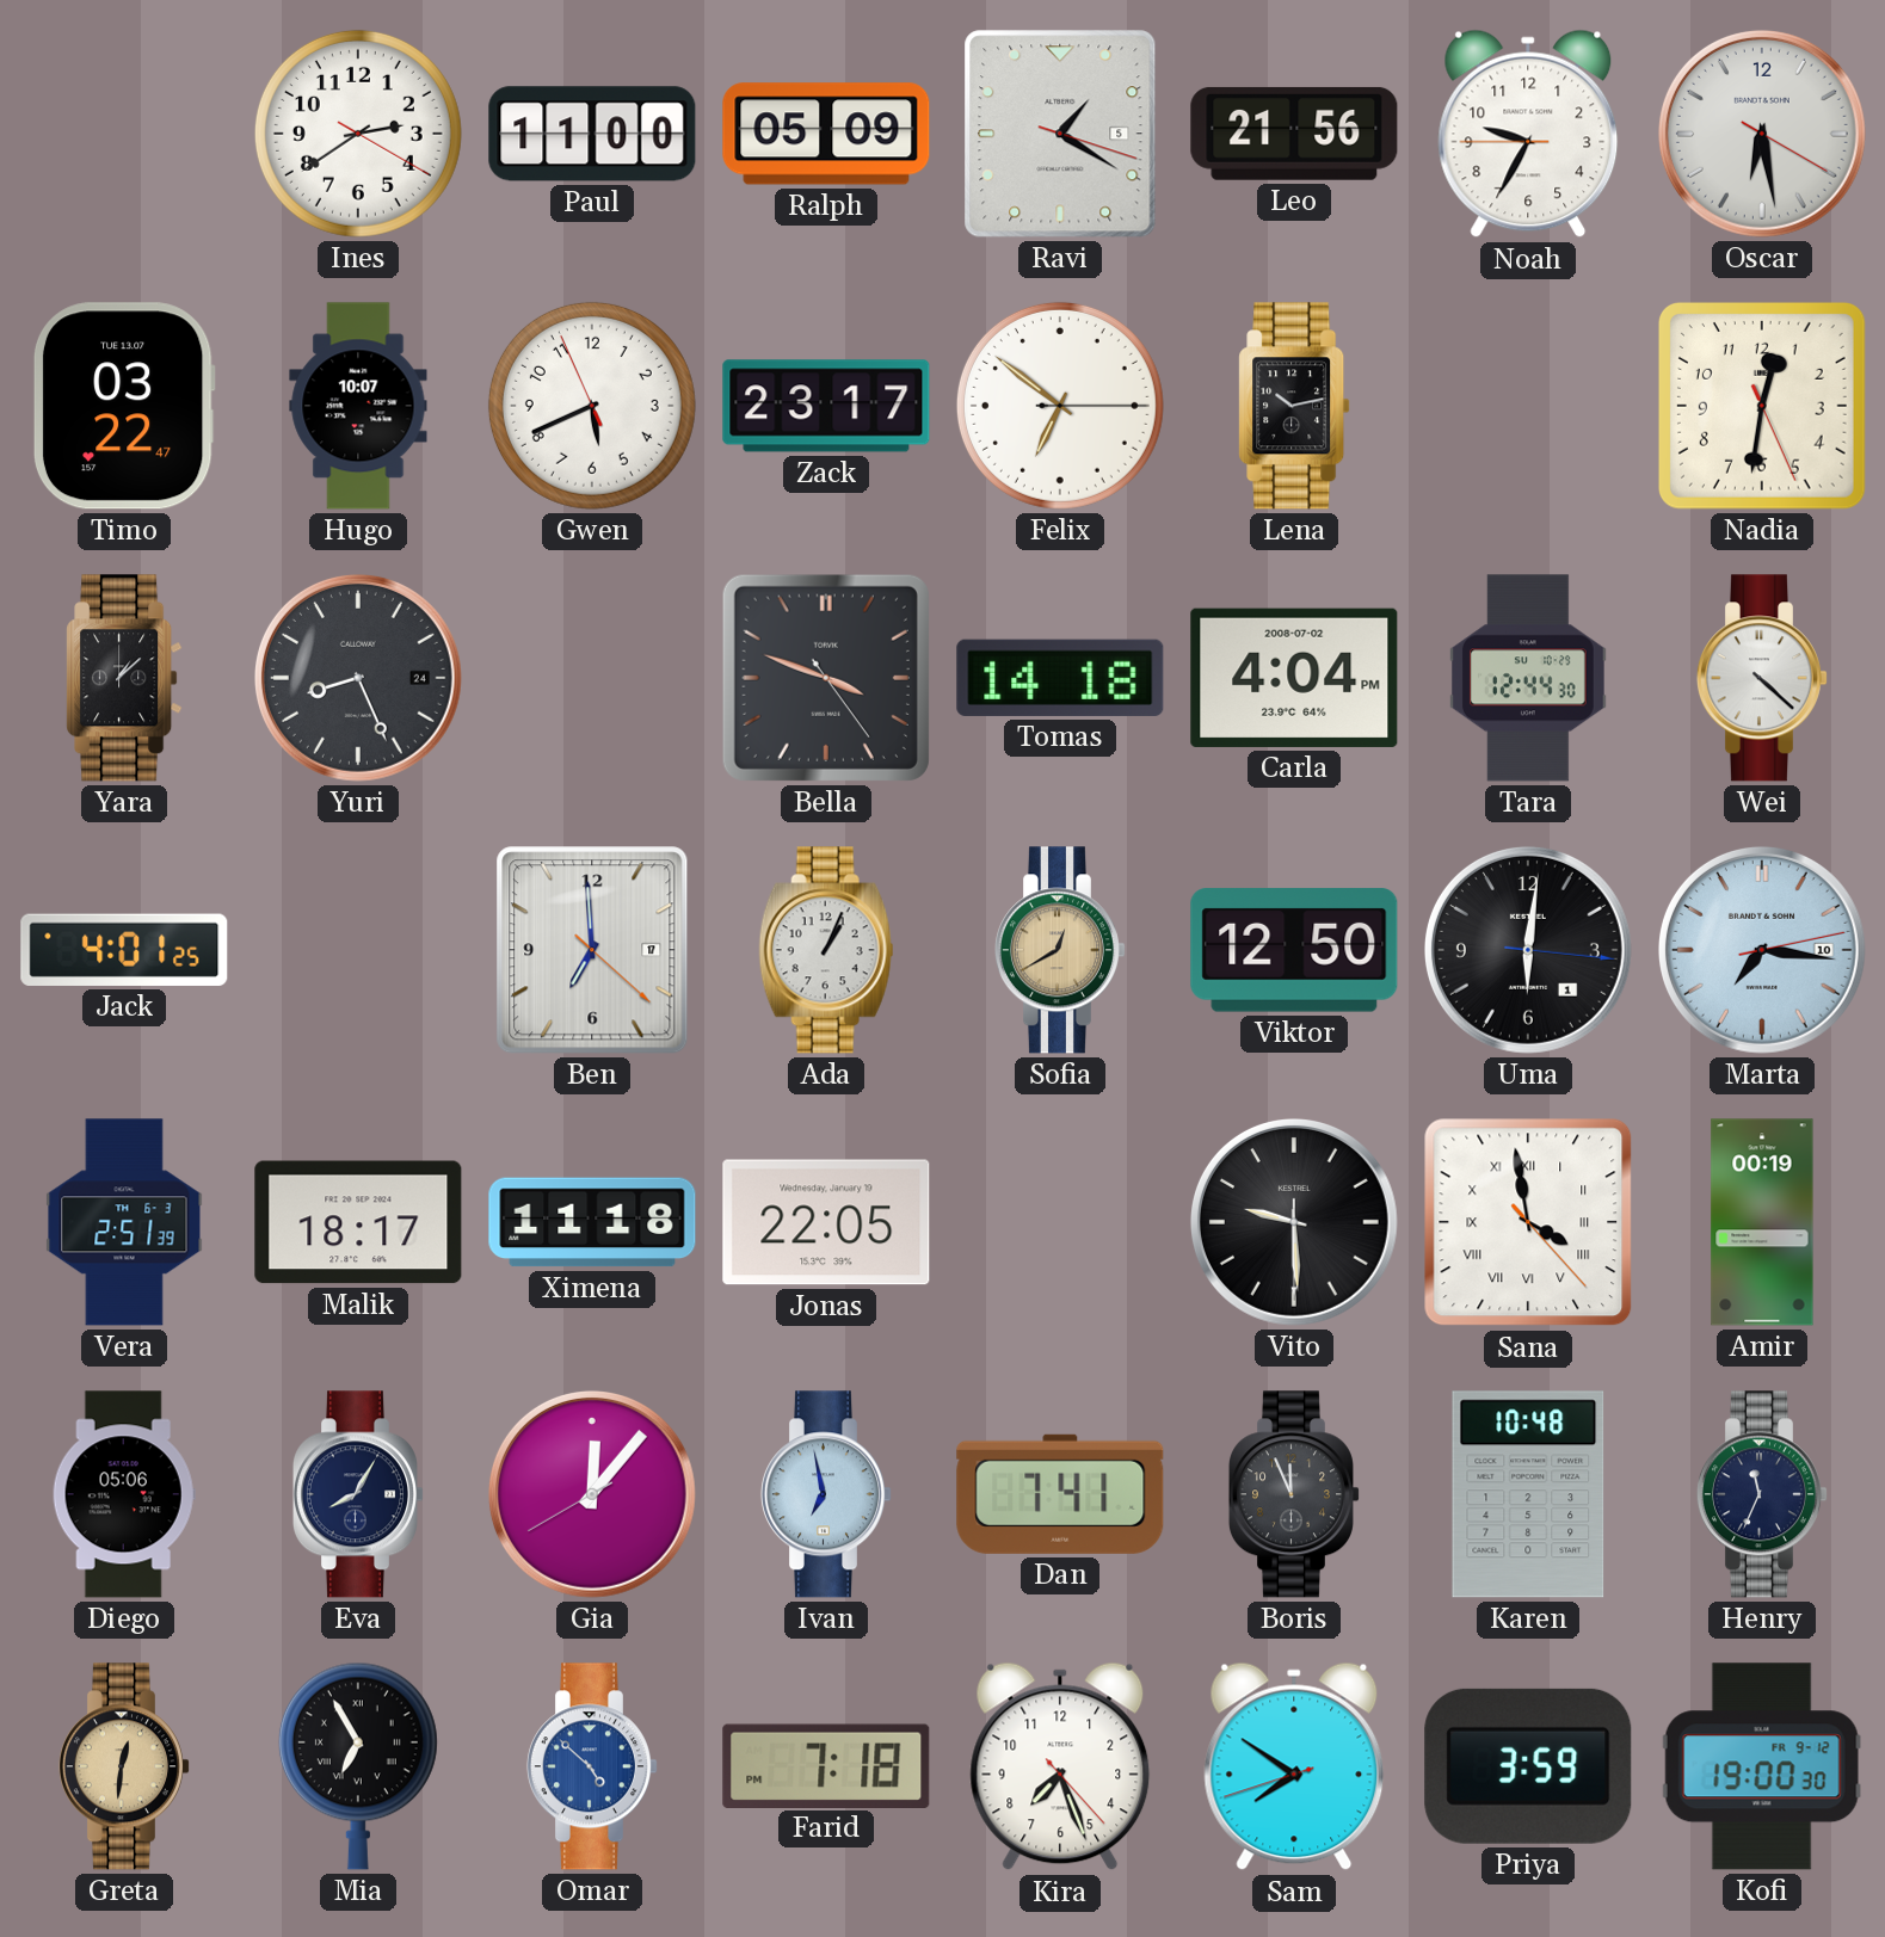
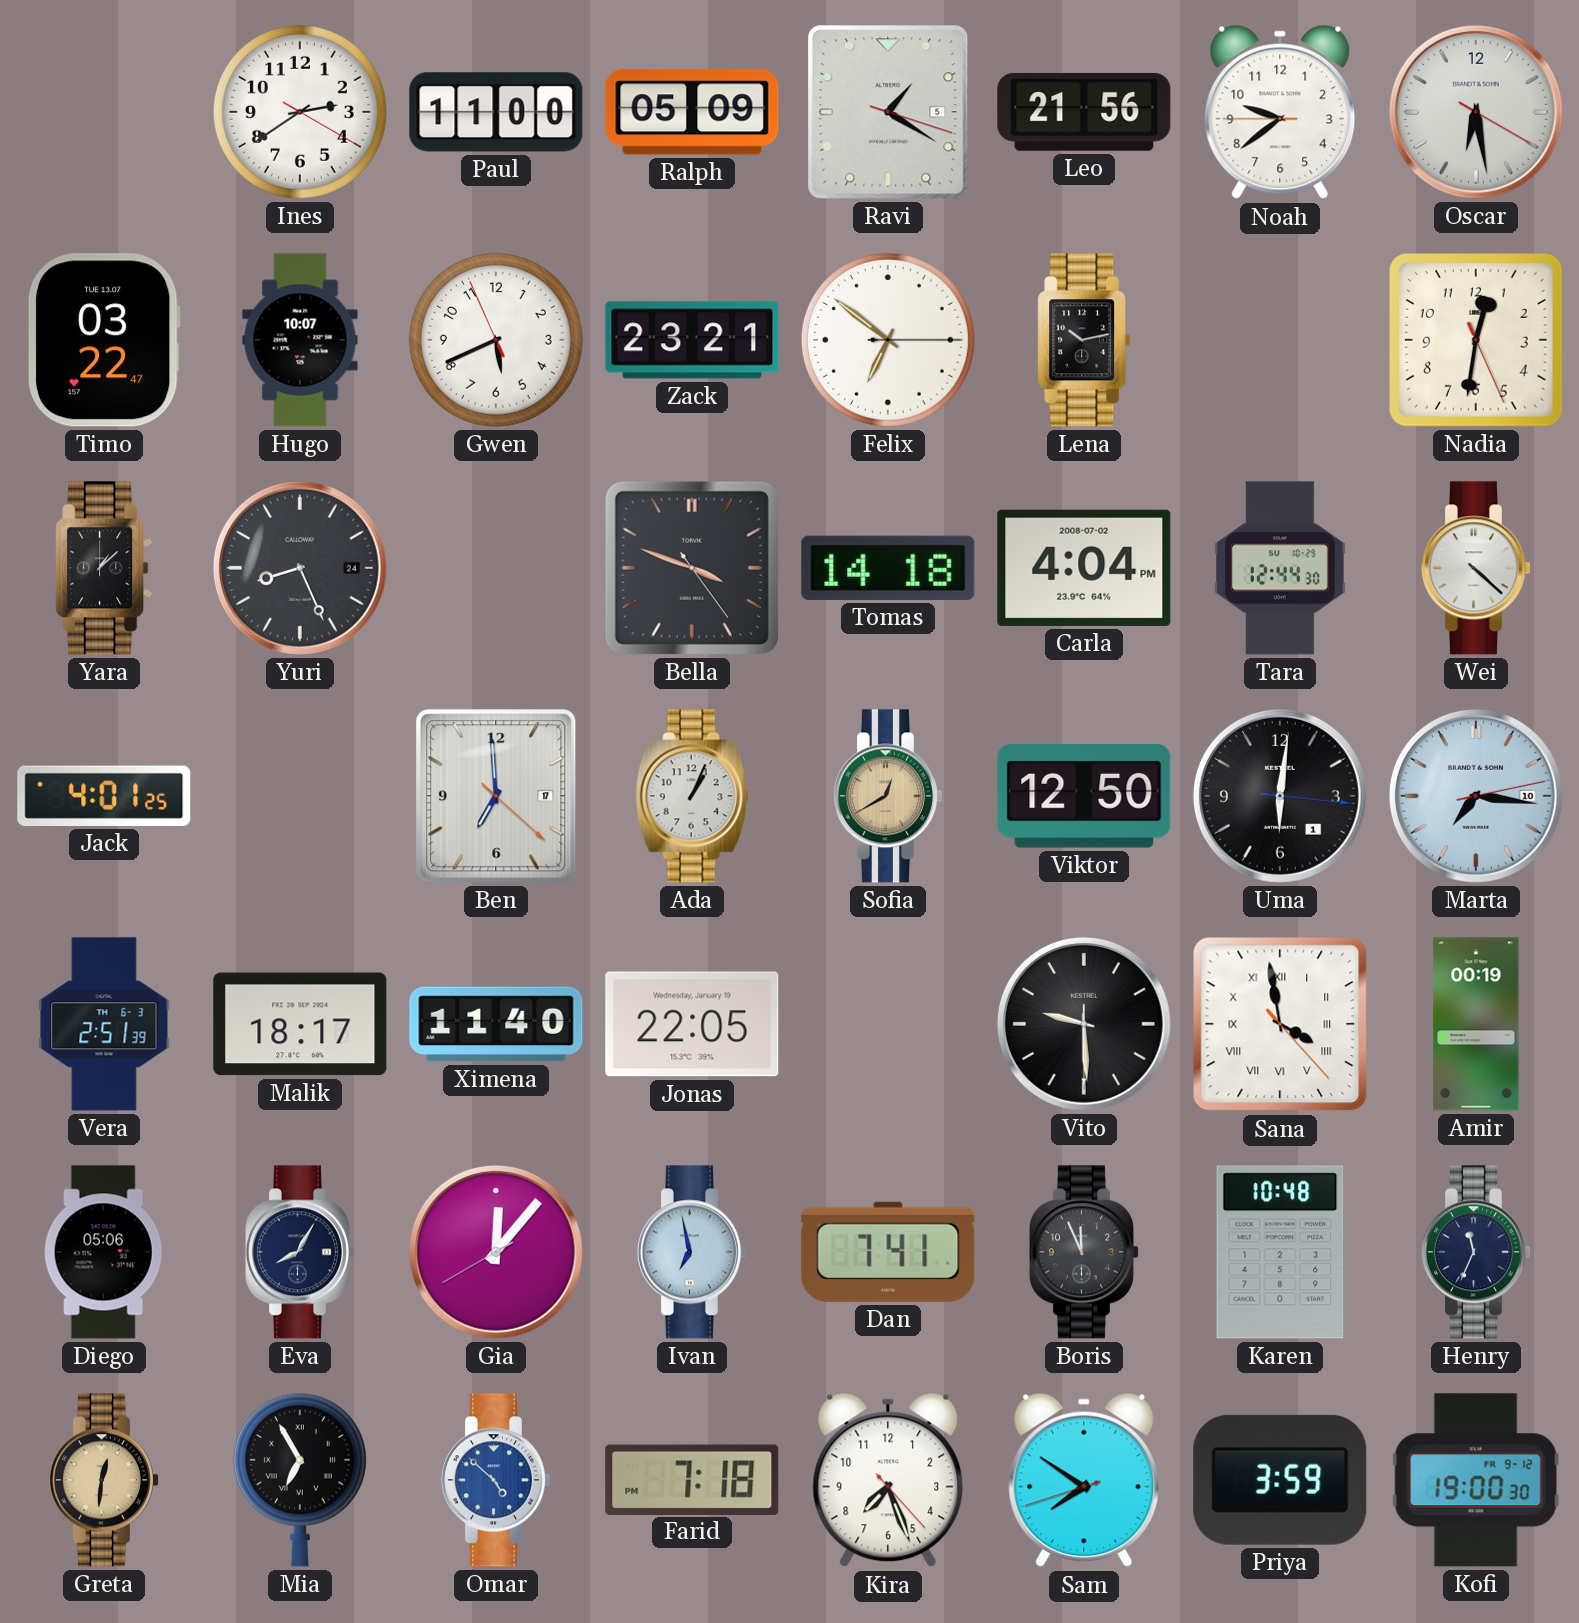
Noah: 9:34 -> 9:38 (1280, 112)
Zack: 23:17 -> 23:21 (692, 340)
Ximena: 11:18 -> 11:40 (496, 1024)
